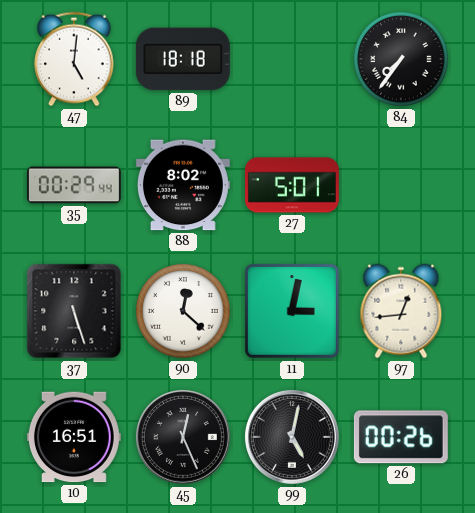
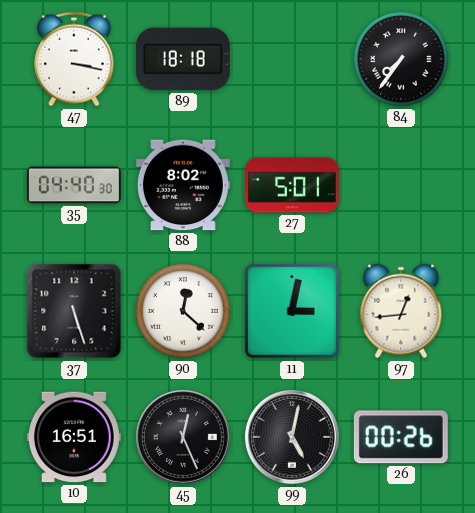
47: 5:01 -> 3:17 (74, 59)
35: 00:29 -> 04:40 (74, 185)
